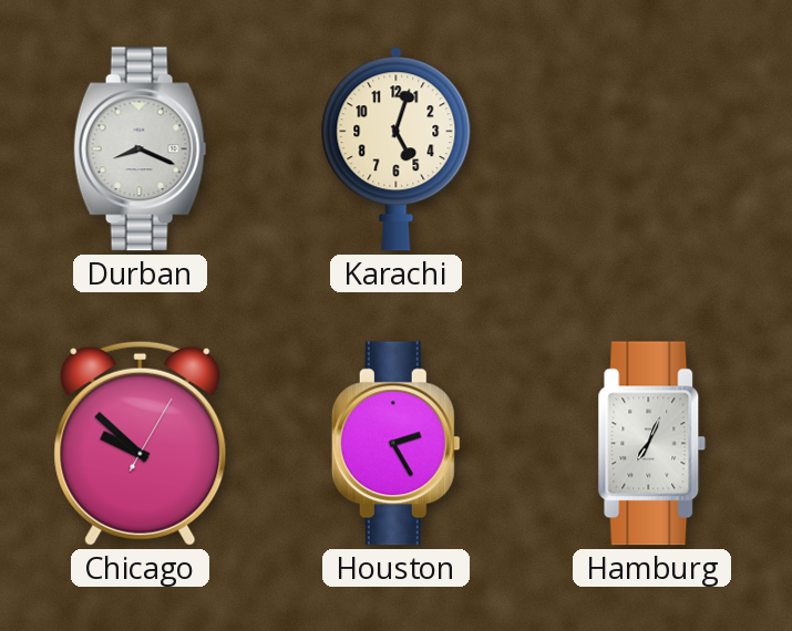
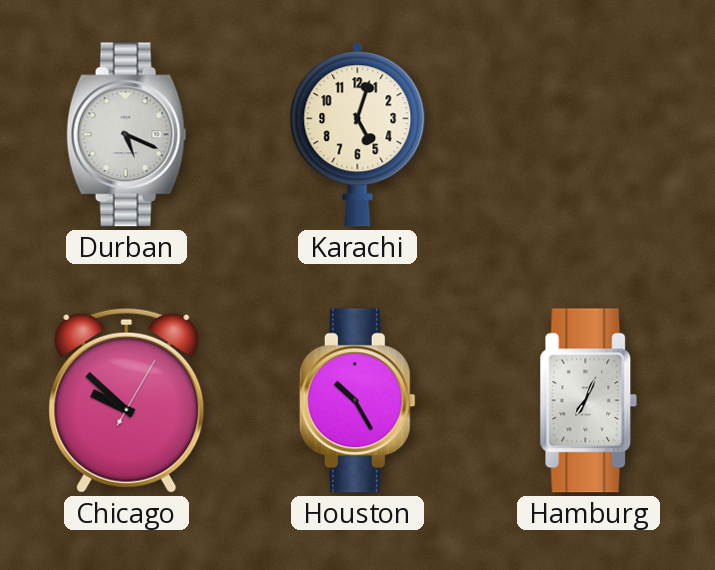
Durban: 8:19 -> 5:19 (127, 135)
Houston: 2:25 -> 10:25 (357, 401)
